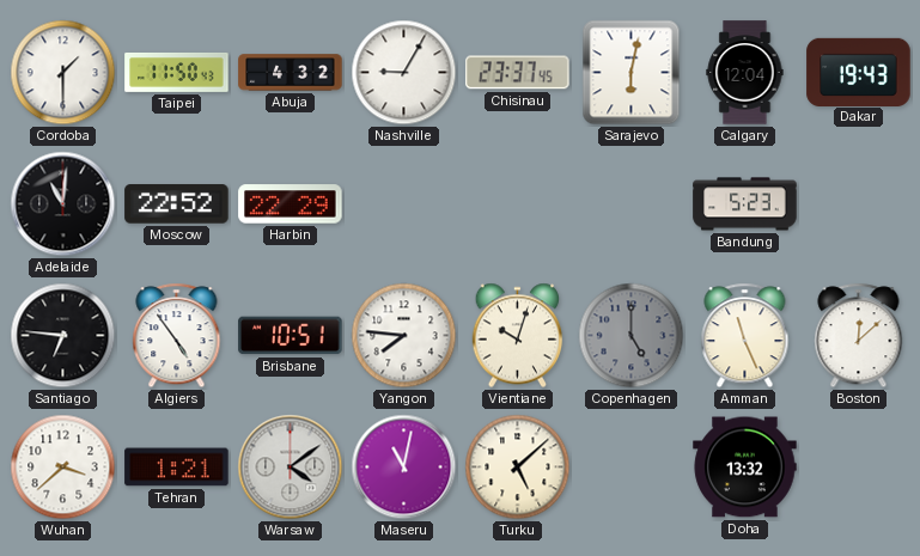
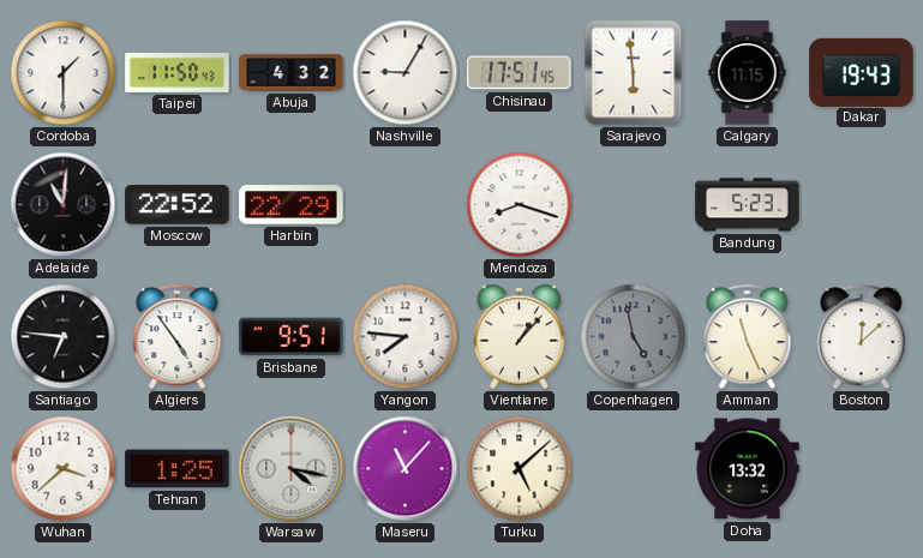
Chisinau: 23:37 -> 17:51 (520, 73)
Sarajevo: 6:02 -> 5:59 (634, 73)
Calgary: 12:04 -> 11:15 (748, 73)
Mendoza: none -> 8:18 (520, 205)
Brisbane: 10:51 -> 9:51 (292, 337)
Vientiane: 10:03 -> 1:07 (520, 337)
Copenhagen: 5:00 -> 4:58 (634, 337)
Tehran: 1:21 -> 1:25 (178, 469)
Warsaw: 4:09 -> 4:17 (292, 469)
Maseru: 11:02 -> 11:07 (406, 469)
